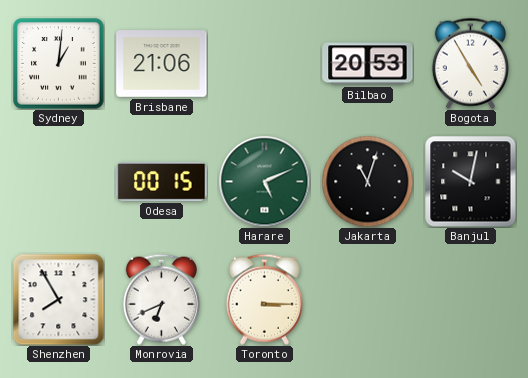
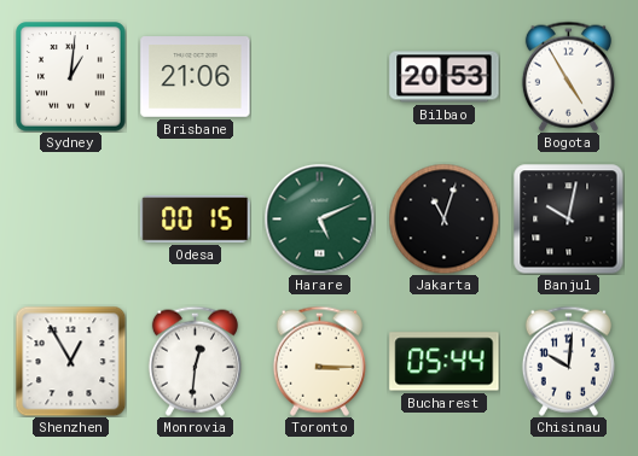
Shenzhen: 7:55 -> 12:55 (70, 361)
Monrovia: 6:41 -> 12:31 (195, 361)
Bucharest: none -> 05:44 (445, 362)
Chisinau: none -> 10:01 (568, 361)
